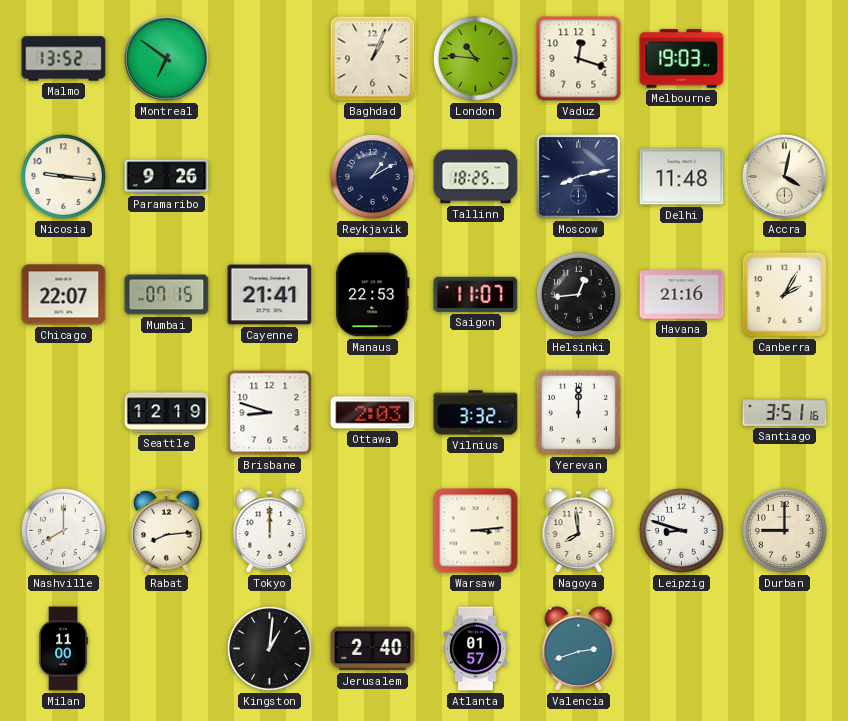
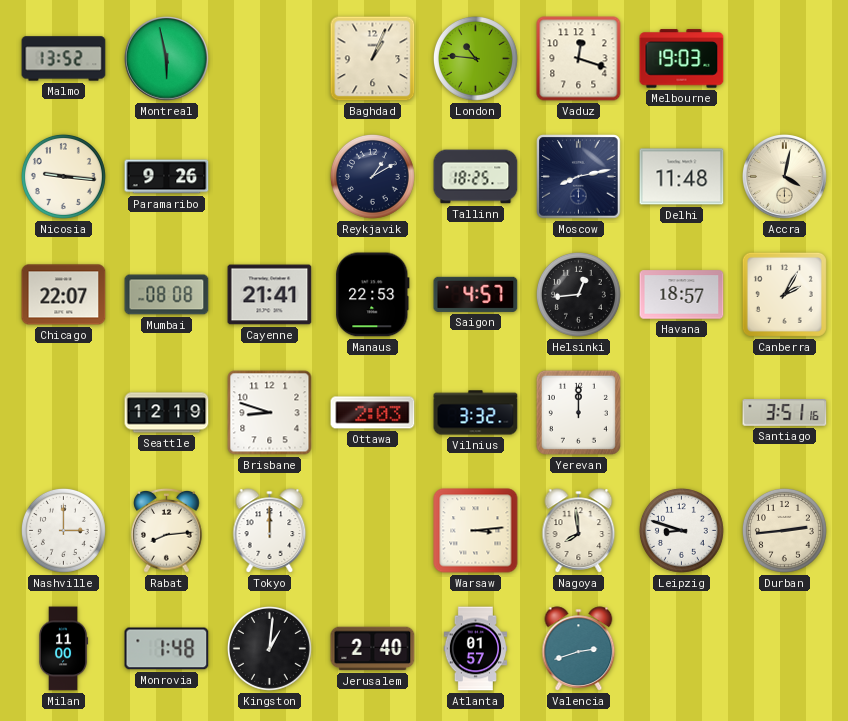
Montreal: 6:51 -> 5:58 (167, 59)
Mumbai: 07:15 -> 08:08 (167, 295)
Saigon: 11:07 -> 4:57 (476, 294)
Havana: 21:16 -> 18:57 (682, 295)
Nashville: 8:00 -> 3:00 (63, 530)
Durban: 9:00 -> 2:44 (784, 530)
Monrovia: none -> 1:48 (167, 649)
